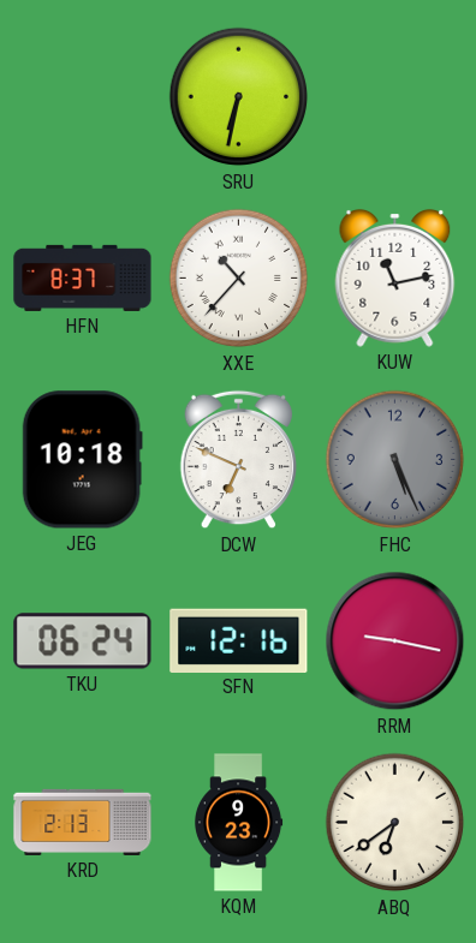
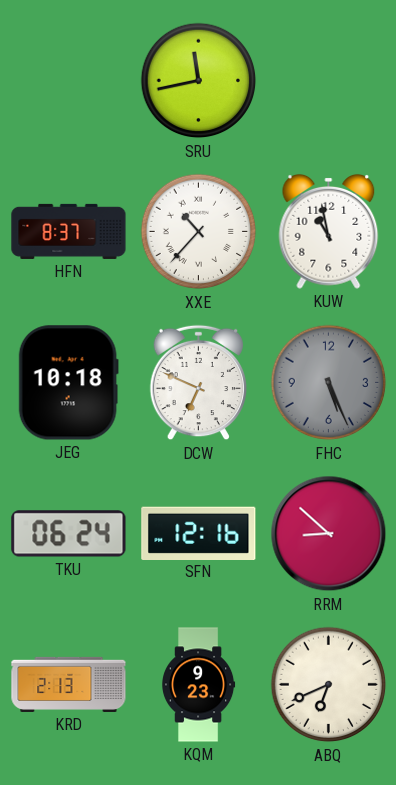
SRU: 6:32 -> 11:43 (199, 81)
KUW: 11:13 -> 10:58 (329, 231)
RRM: 9:17 -> 8:52 (329, 534)
ABQ: 6:39 -> 6:41 (329, 685)
